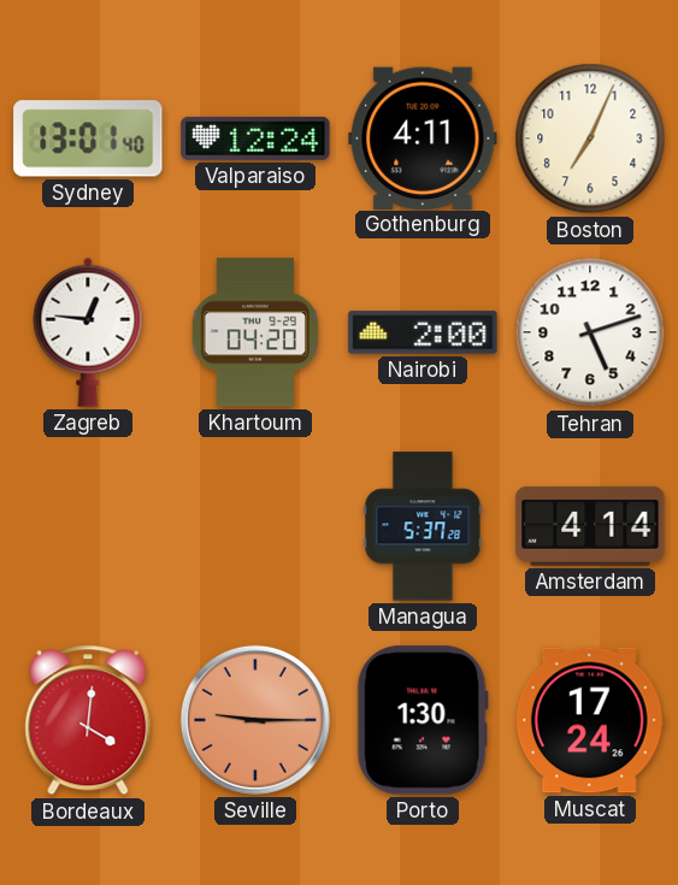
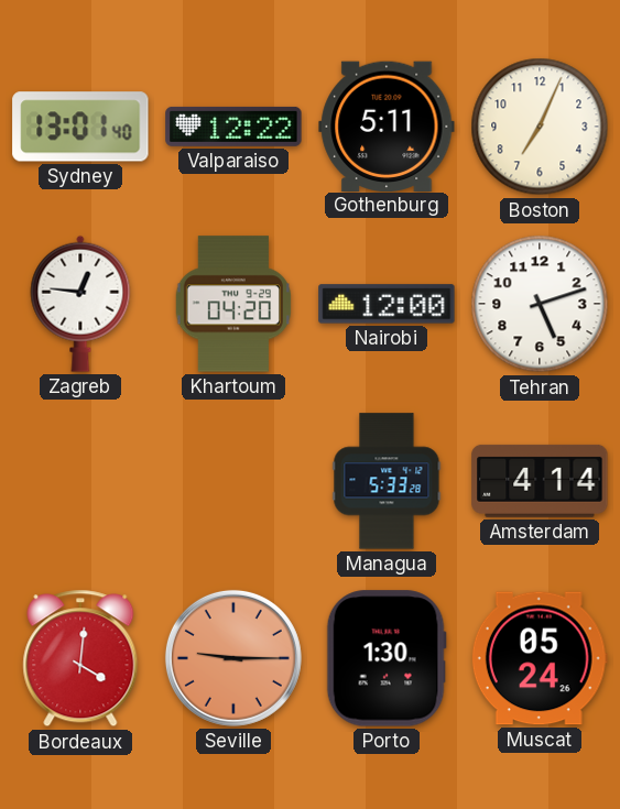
Valparaiso: 12:24 -> 12:22 (233, 127)
Gothenburg: 4:11 -> 5:11 (387, 125)
Nairobi: 2:00 -> 12:00 (387, 304)
Managua: 5:37 -> 5:33 (387, 481)
Muscat: 17:24 -> 05:24 (540, 658)
